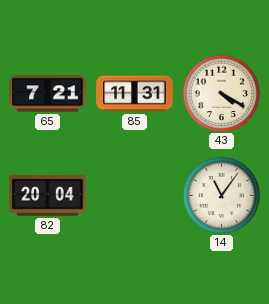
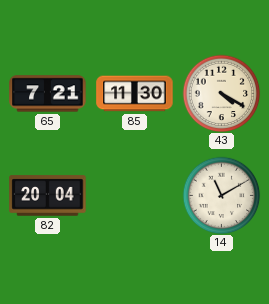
85: 11:31 -> 11:30 (135, 94)
14: 11:06 -> 11:10 (221, 195)
